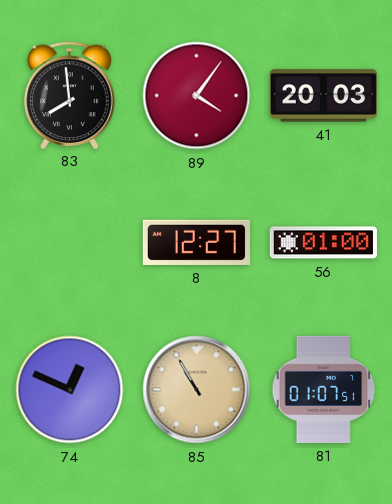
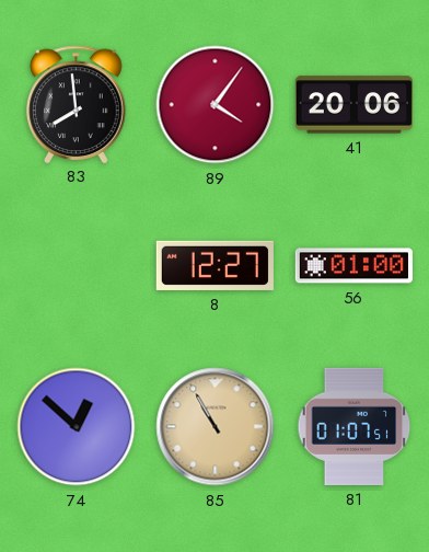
41: 20:03 -> 20:06 (353, 105)
74: 12:49 -> 12:52 (77, 427)
